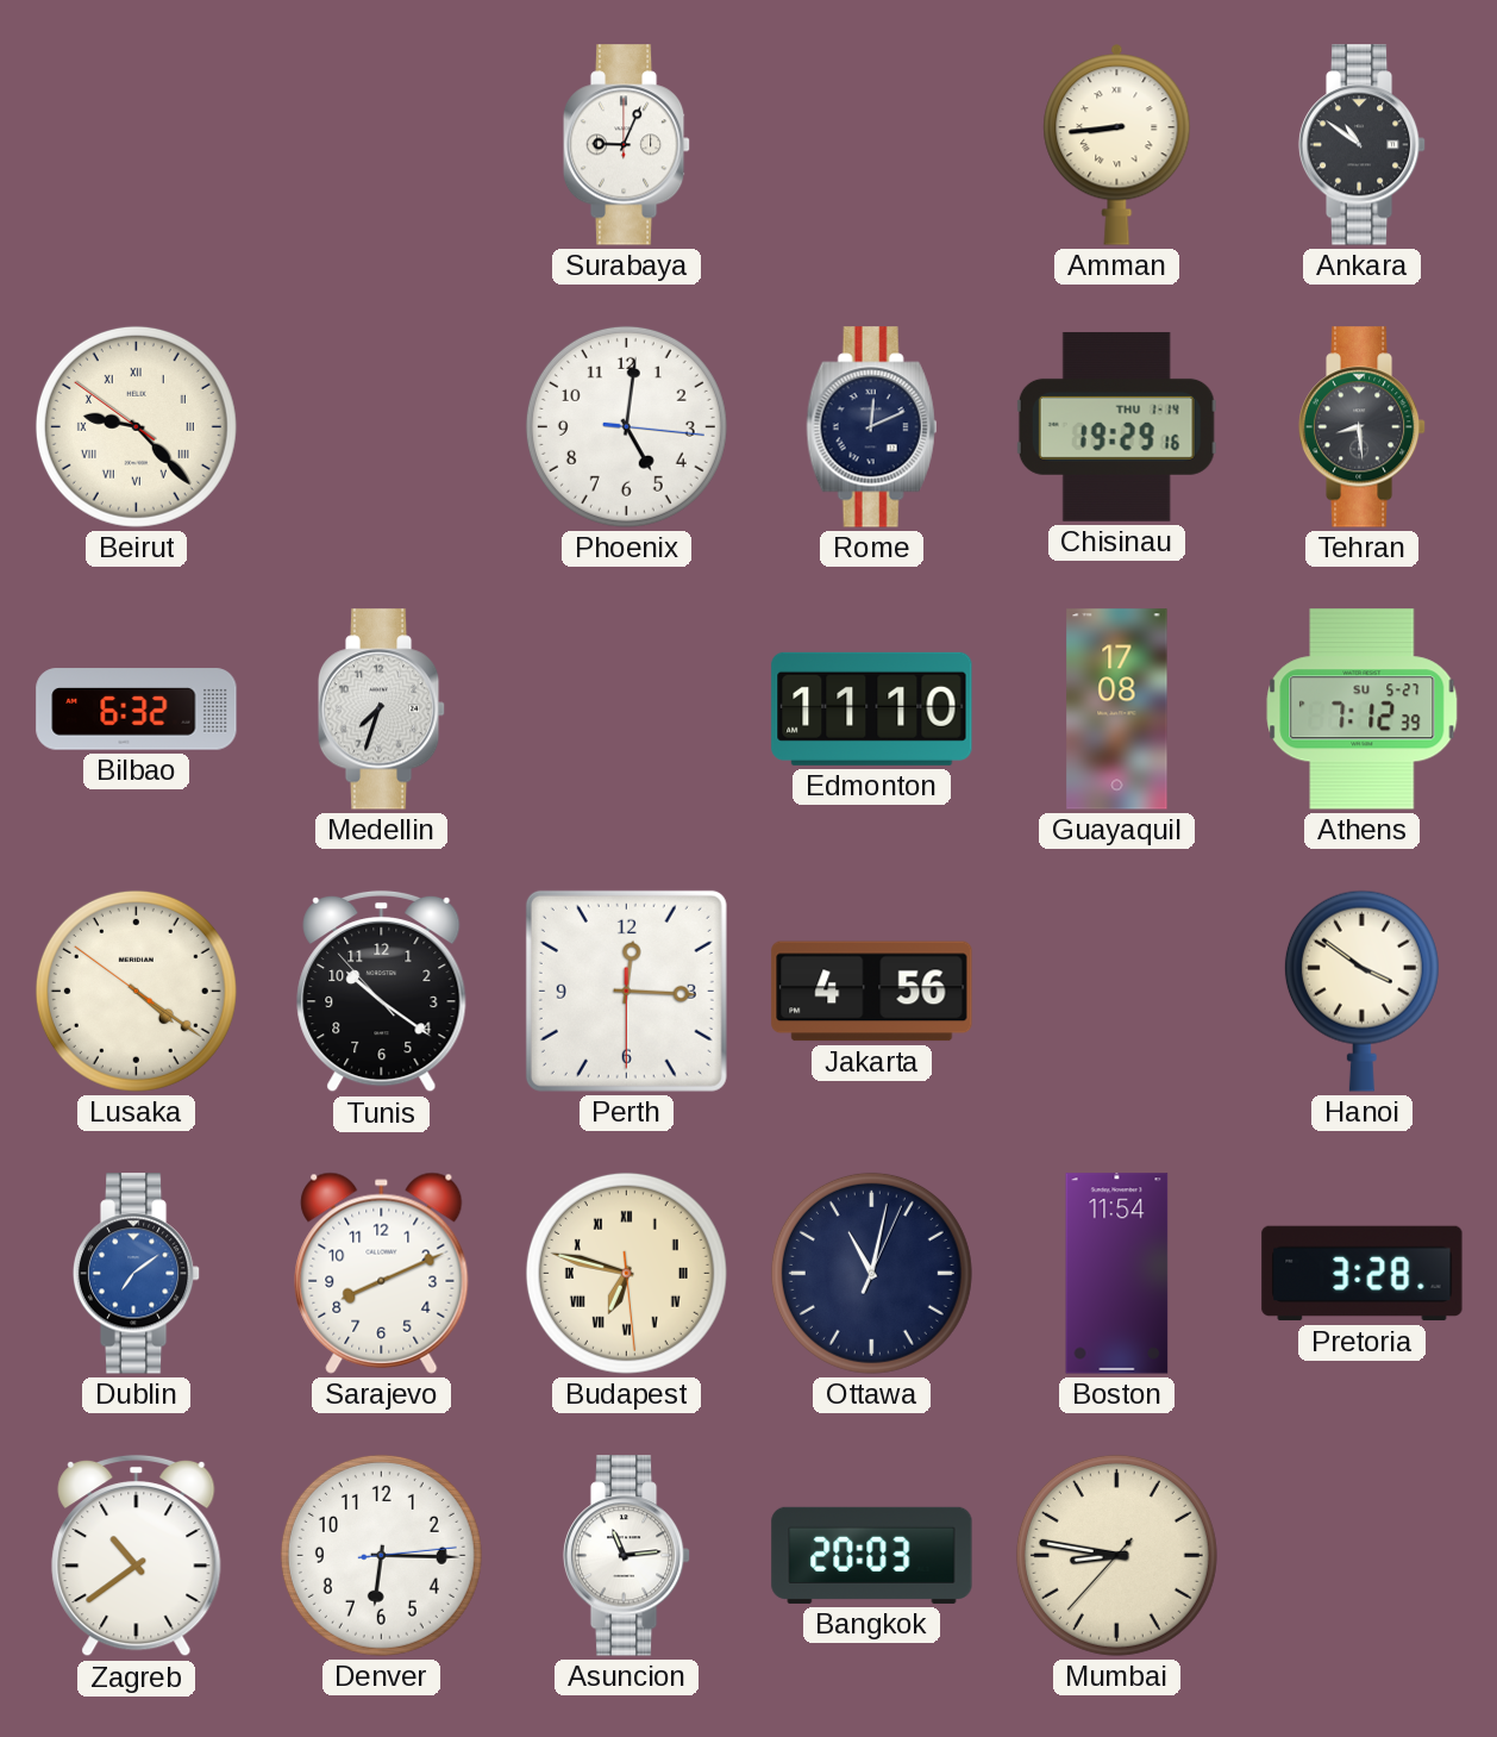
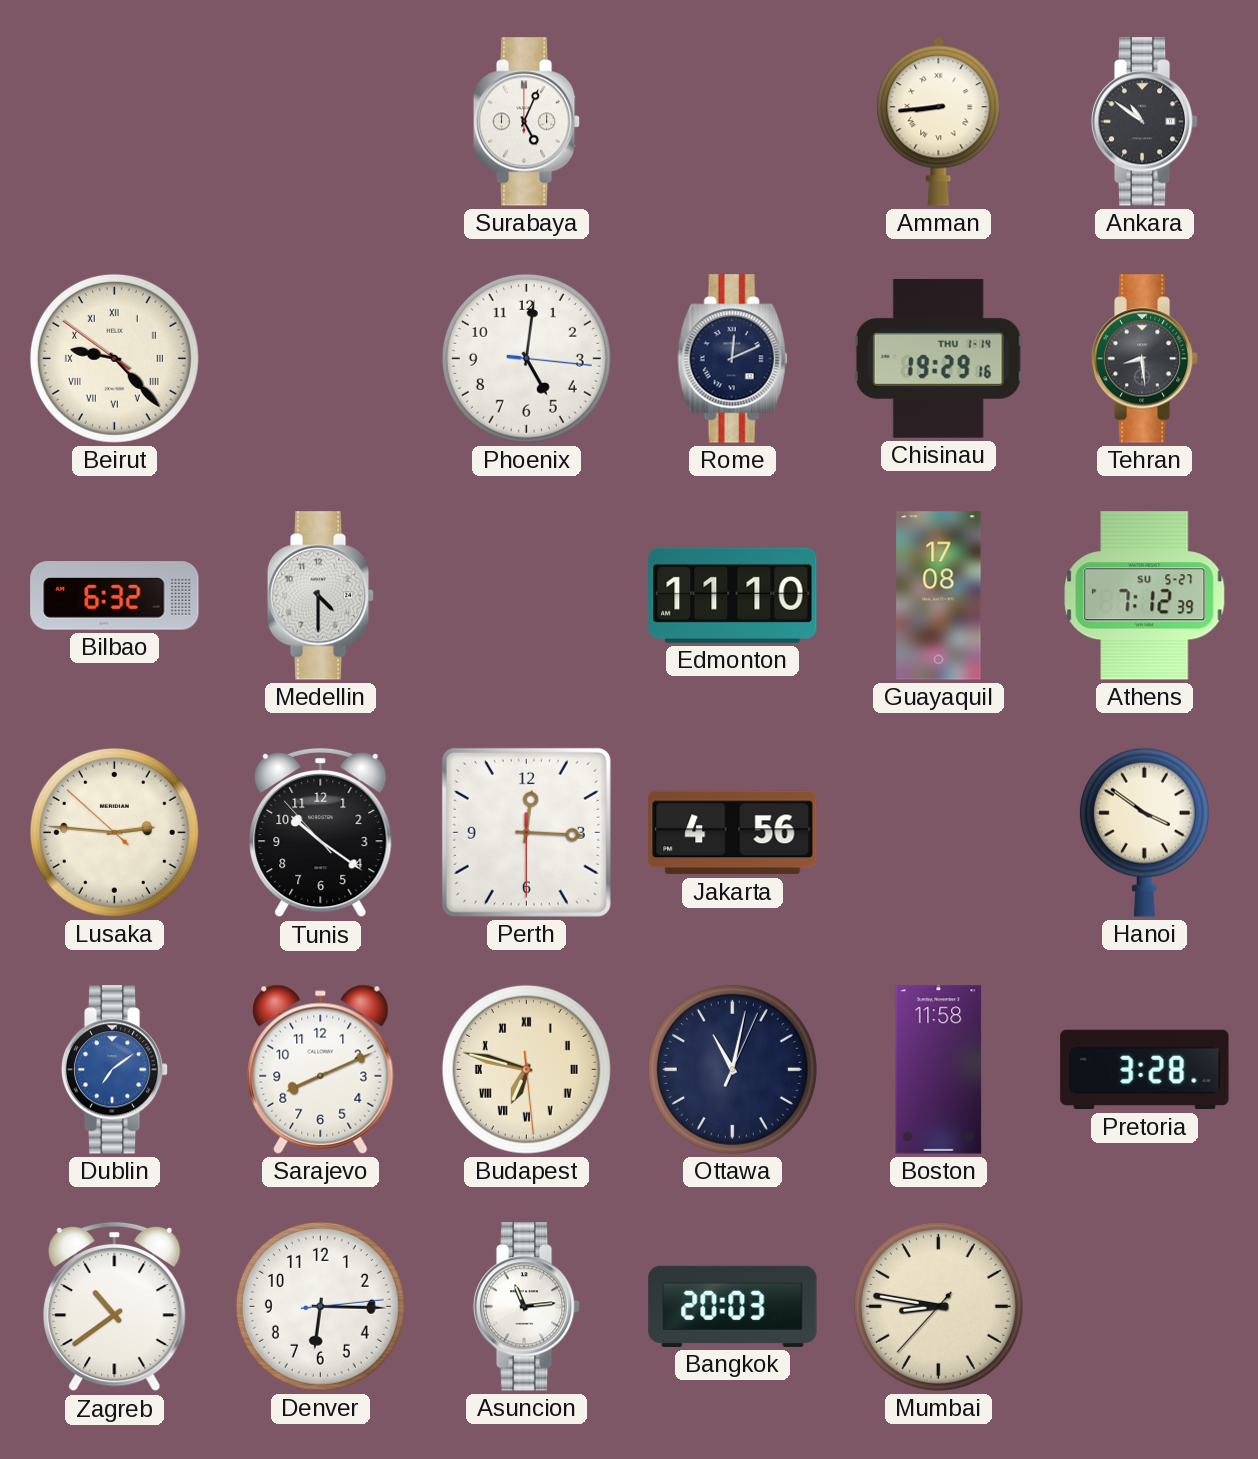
Surabaya: 9:04 -> 5:04 (527, 122)
Medellin: 7:33 -> 4:30 (321, 596)
Lusaka: 4:20 -> 2:45 (114, 832)
Boston: 11:54 -> 11:58 (939, 1070)
